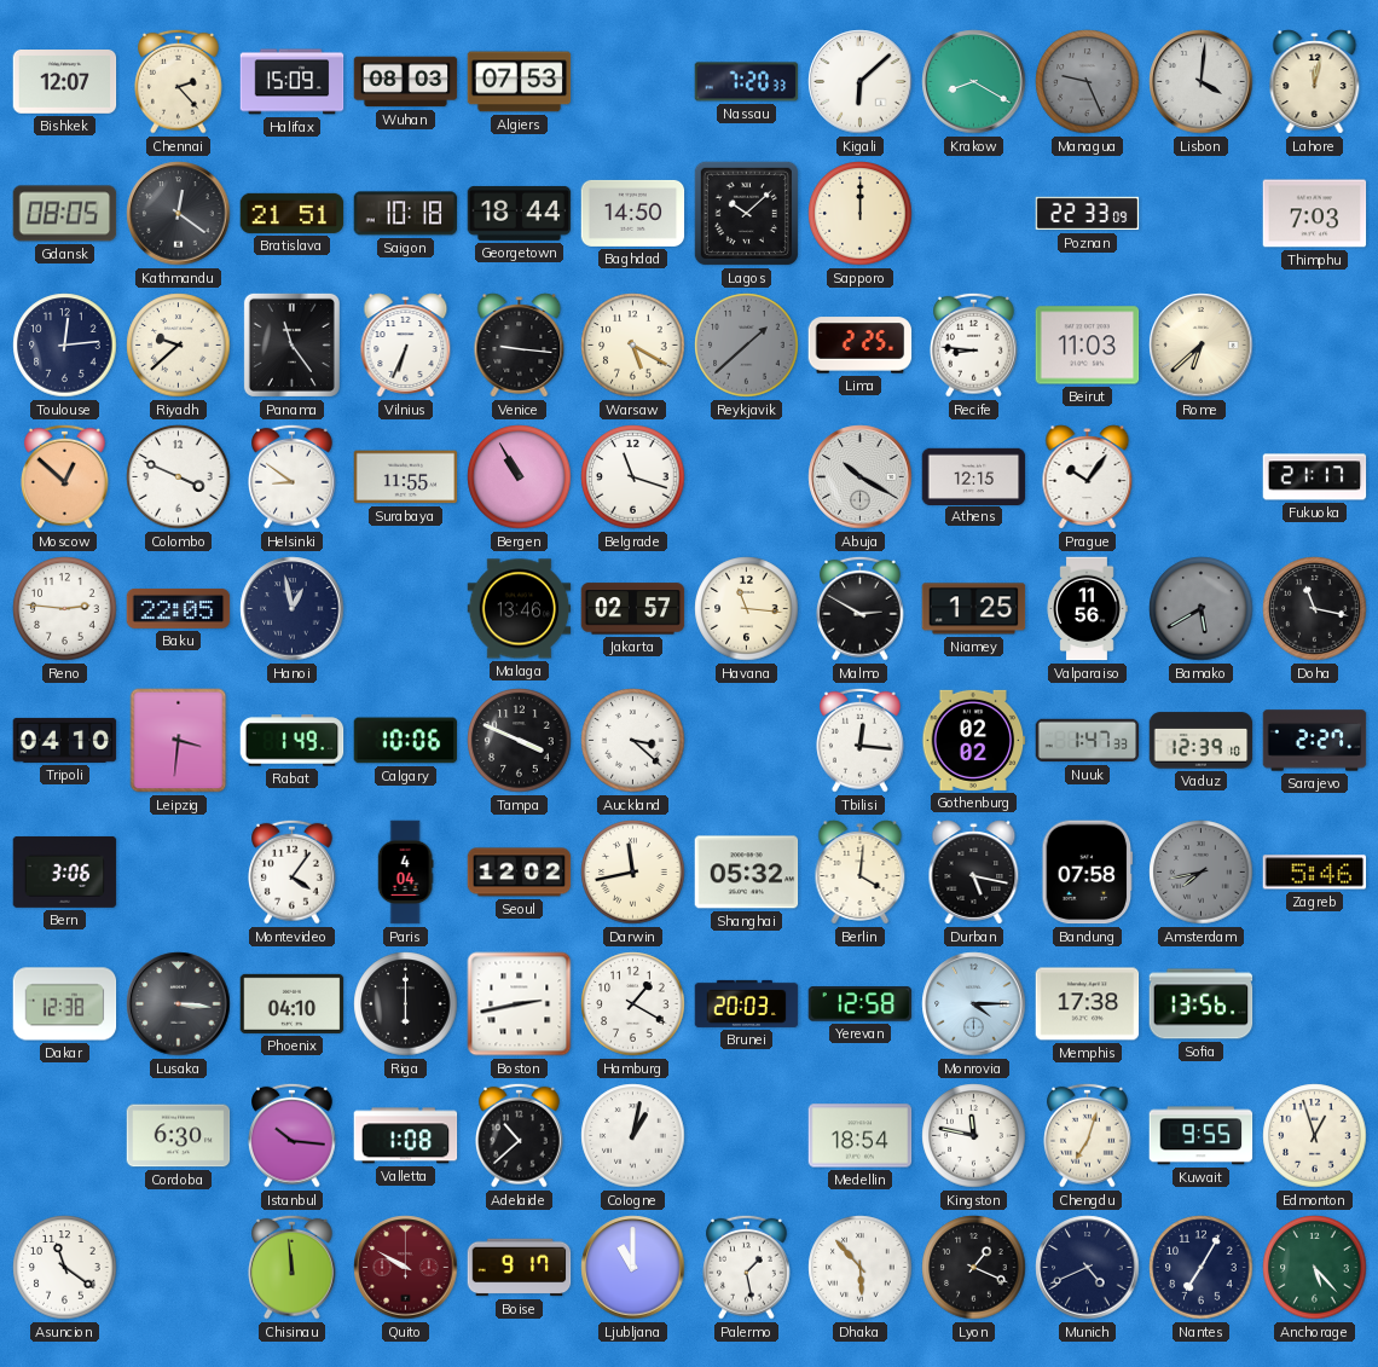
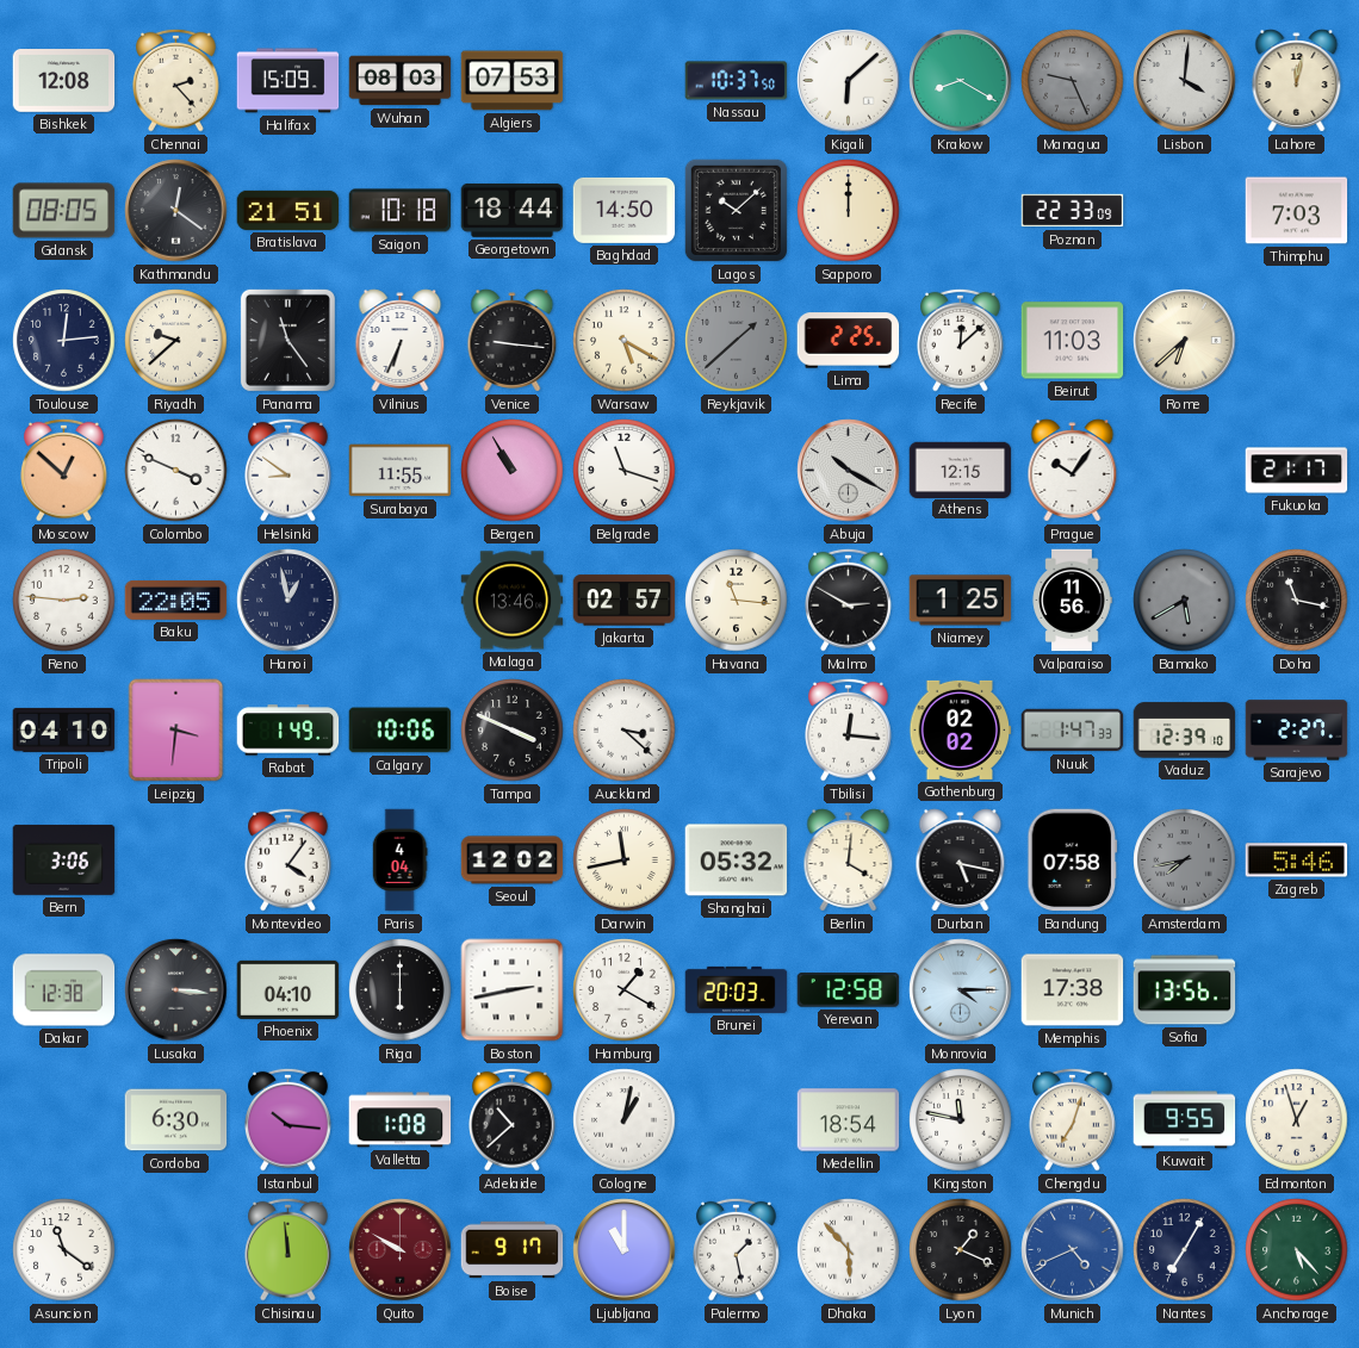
Bishkek: 12:07 -> 12:08 (64, 81)
Nassau: 7:20 -> 10:37 (737, 81)
Recife: 8:46 -> 12:08 (961, 340)
Munich dial: navy -> blue (1073, 1250)
